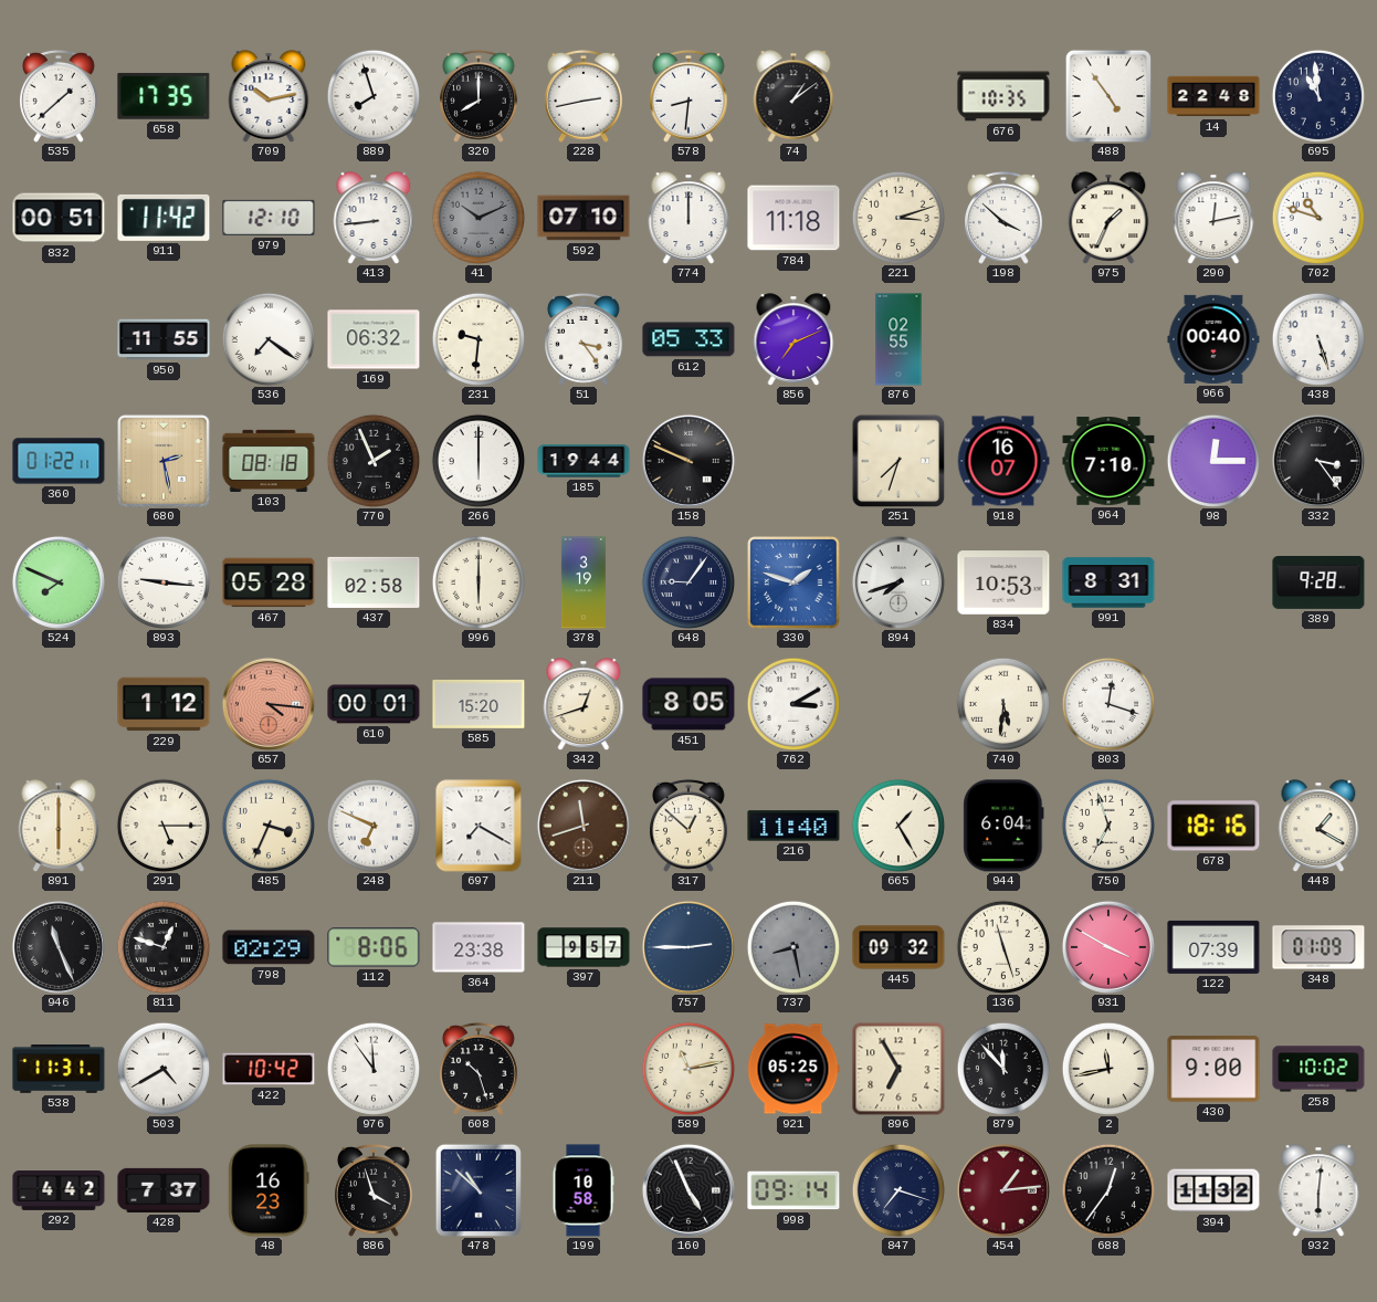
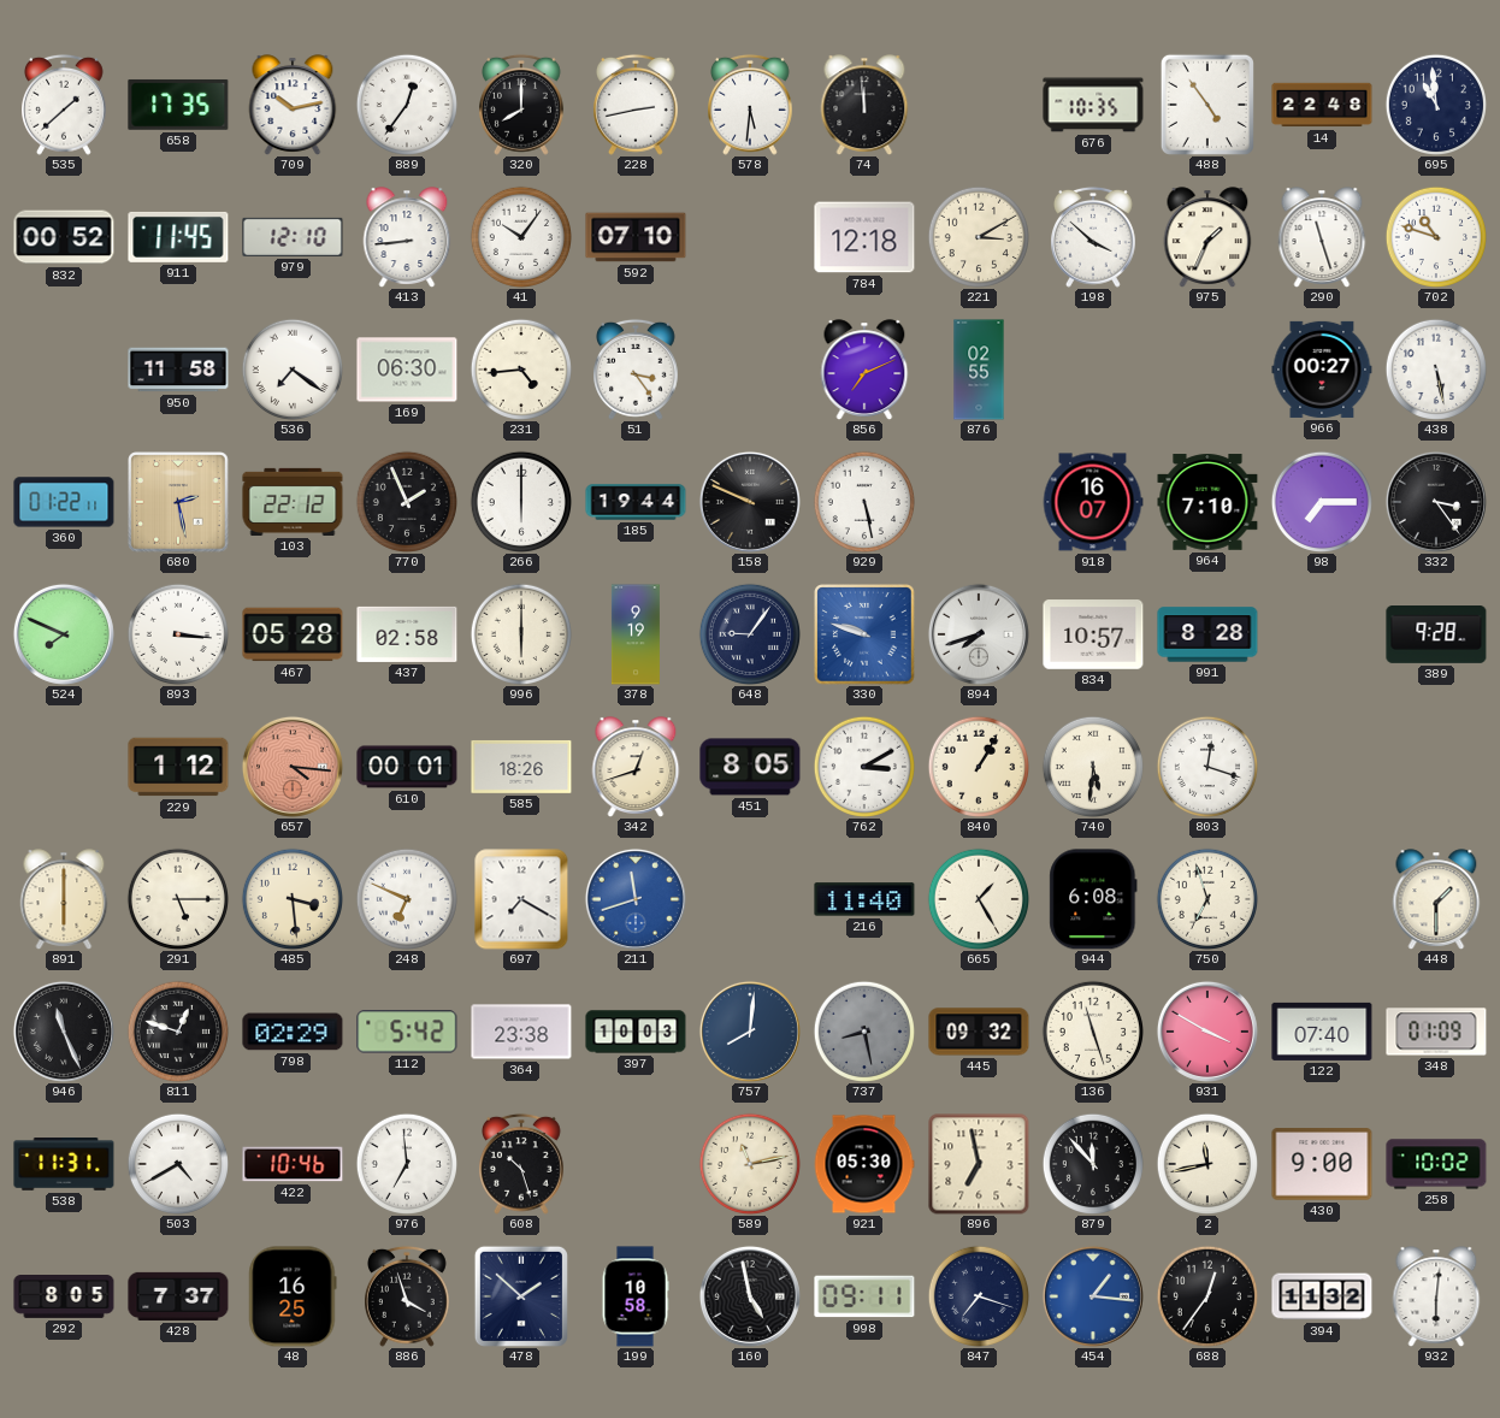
889: 7:57 -> 12:36 (406, 104)
578: 8:31 -> 5:31 (751, 105)
74: 1:09 -> 11:59 (864, 105)
832: 00:51 -> 00:52 (64, 237)
911: 11:42 -> 11:45 (178, 237)
41: 10:11 -> 10:06 (520, 236)
41 dial: grey -> white (520, 236)
774: 12:00 -> none (688, 218)
784: 11:18 -> 12:18 (864, 237)
221: 3:12 -> 3:10 (978, 236)
290: 12:13 -> 11:27 (1322, 237)
950: 11:55 -> 11:58 (178, 370)
169: 06:32 -> 06:30 (407, 370)
231: 9:31 -> 4:44 (520, 368)
612: 05:33 -> none (688, 339)
966: 00:40 -> 00:27 (1322, 370)
438: 5:27 -> 5:28 (1435, 368)
103: 08:18 -> 22:12 (293, 502)
929: none -> 5:28 (863, 501)
251: 7:33 -> none (898, 461)
98: 12:15 -> 7:15 (1321, 501)
893: 9:16 -> 3:16 (177, 633)
378: 3:19 -> 9:19 (636, 634)
330: 1:48 -> 9:48 (864, 634)
834: 10:53 -> 10:57 (1093, 634)
991: 8:31 -> 8:28 (1207, 634)
585: 15:20 -> 18:26 (521, 767)
840: none -> 1:05 (978, 766)
485: 3:34 -> 3:29 (291, 898)
211 dial: brown -> blue (636, 899)
317: 12:52 -> none (690, 826)
944: 6:04 -> 6:08 (1093, 899)
678: 18:16 -> none (1213, 826)
448: 1:20 -> 1:30 (1436, 899)
112: 8:06 -> 5:42 (407, 1032)
397: 9:57 -> 10:03 (636, 1032)
757: 2:45 -> 8:01 (750, 1032)
122: 07:39 -> 07:40 (1322, 1032)
422: 10:42 -> 10:46 (293, 1164)
976: 11:54 -> 6:59 (406, 1163)
921: 05:25 -> 05:30 (864, 1164)
896: 6:55 -> 6:58 (979, 1164)
292: 4:42 -> 8:05 (64, 1298)
48: 16:23 -> 16:25 (293, 1296)
478: 10:52 -> 1:52 (521, 1296)
160: 4:56 -> 4:58 (750, 1296)
998: 09:14 -> 09:11 (864, 1296)
454: 1:14 -> 1:16 (1093, 1296)
454 dial: burgundy -> blue (1093, 1296)
